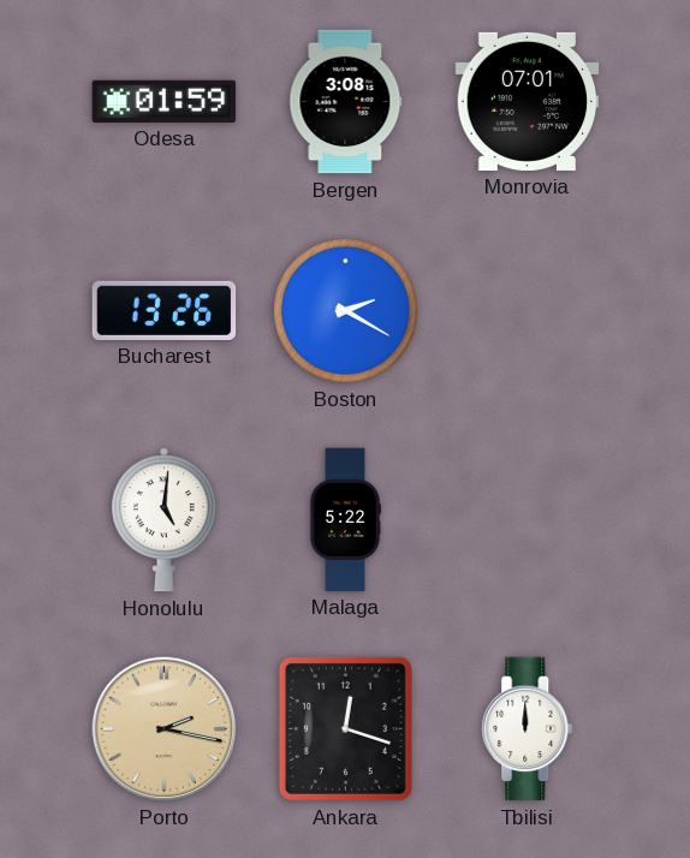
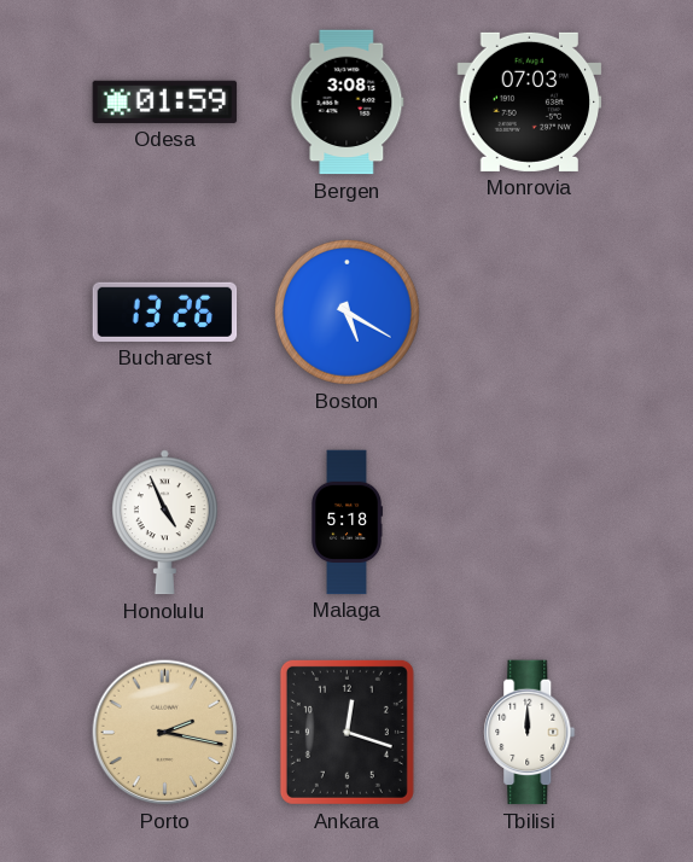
Monrovia: 07:01 -> 07:03 (530, 101)
Boston: 2:20 -> 5:20 (346, 311)
Honolulu: 5:01 -> 4:56 (164, 523)
Malaga: 5:22 -> 5:18 (346, 523)
